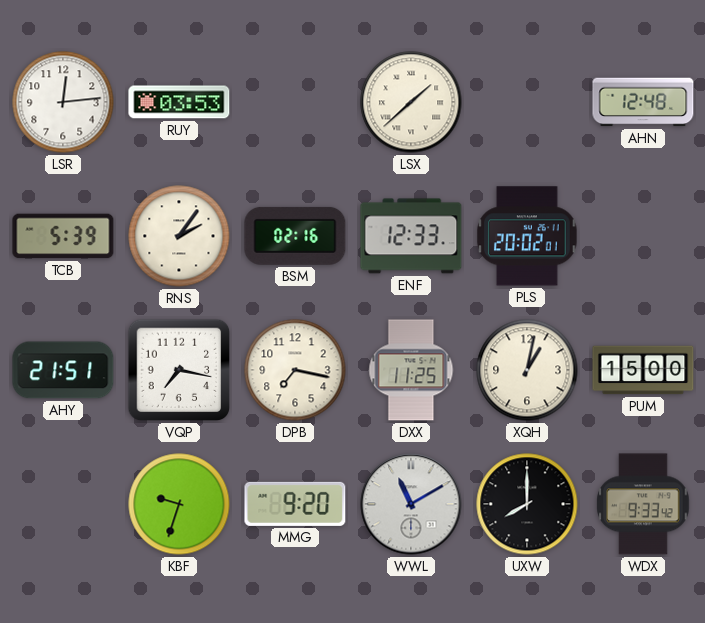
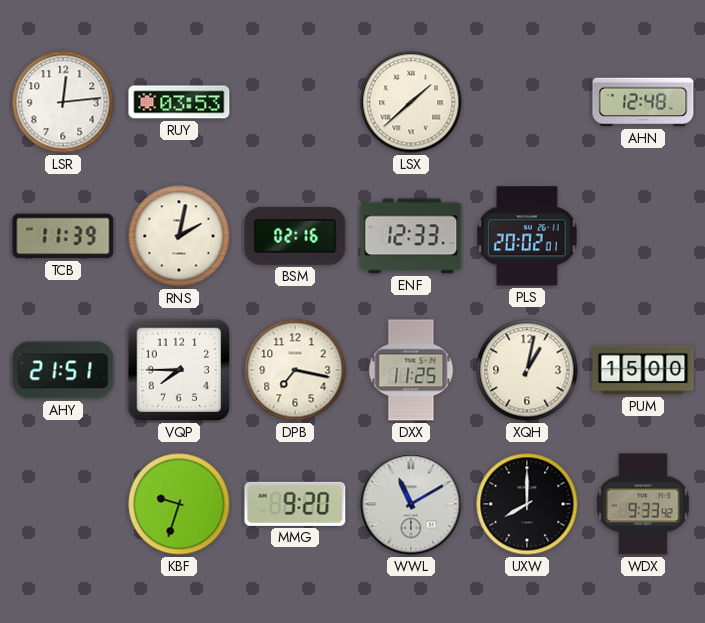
TCB: 5:39 -> 11:39 (63, 236)
RNS: 2:06 -> 2:02 (179, 236)
VQP: 7:17 -> 7:45 (179, 370)
